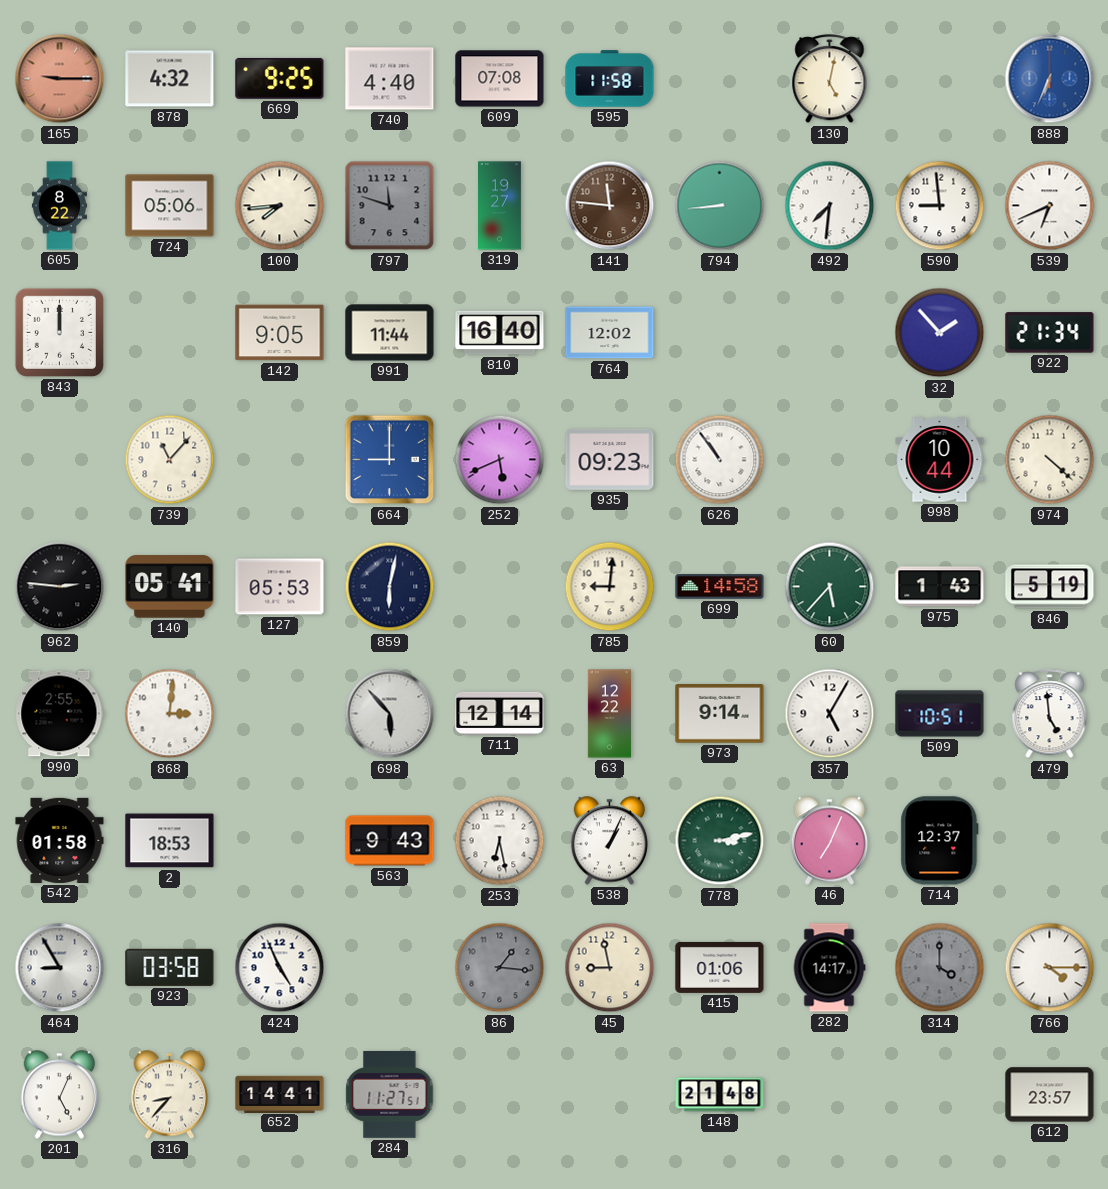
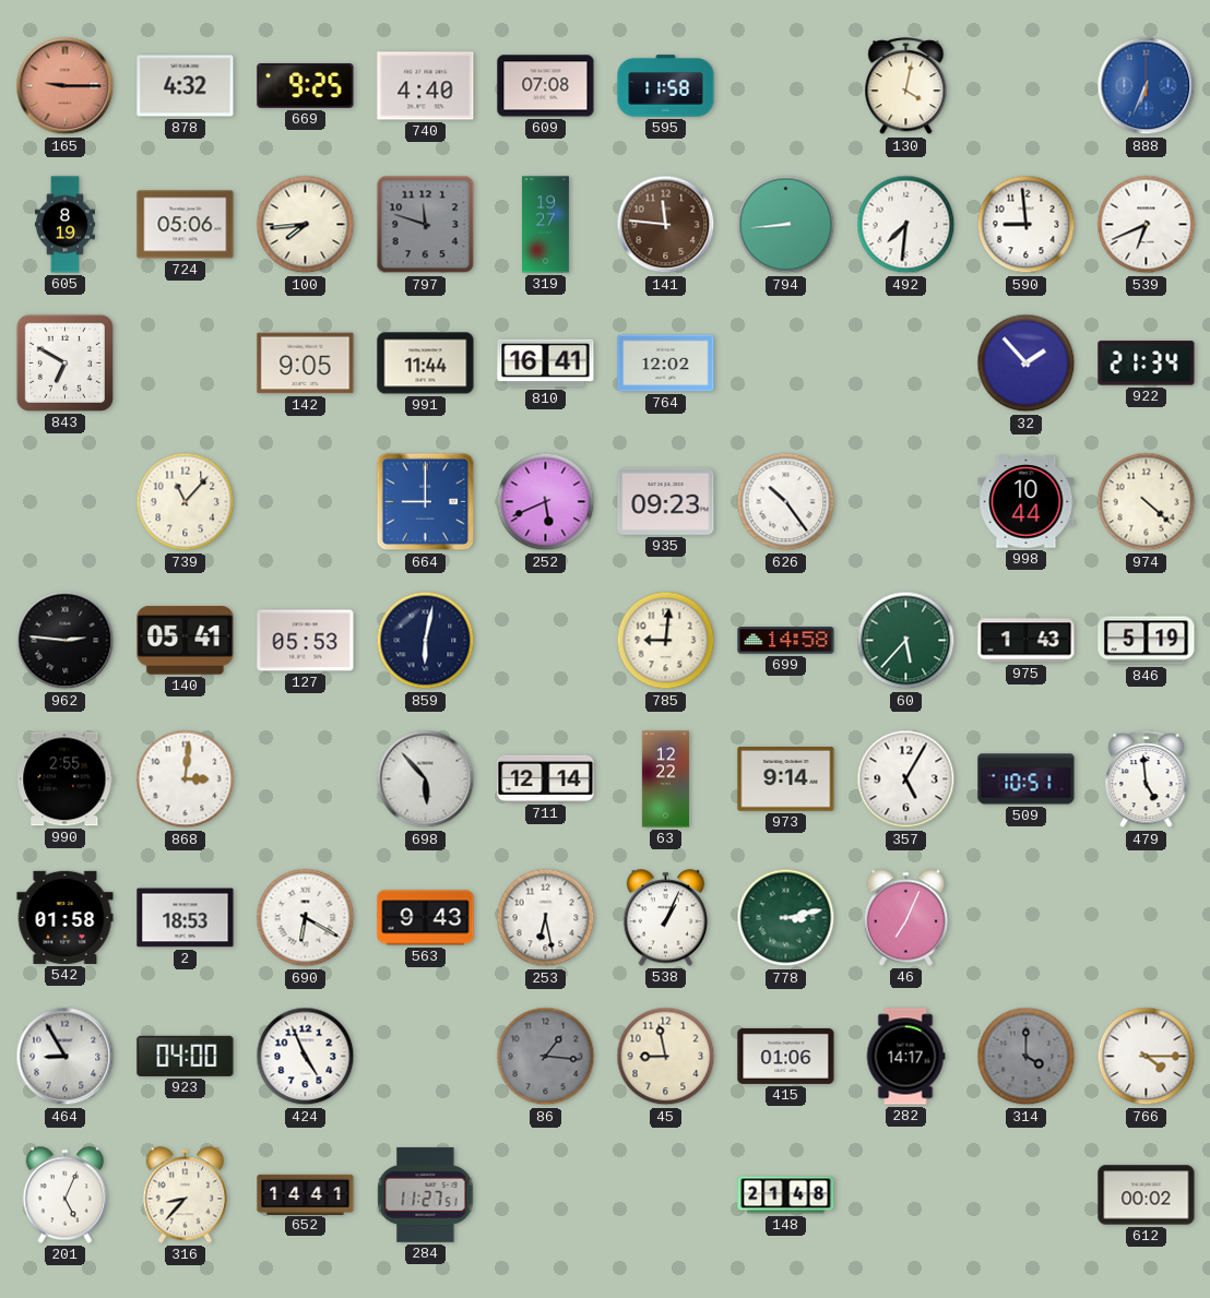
130: 5:02 -> 4:02 (906, 86)
605: 8:22 -> 8:19 (64, 225)
843: 12:00 -> 6:50 (64, 362)
810: 16:40 -> 16:41 (546, 364)
626: 10:54 -> 10:24 (786, 502)
690: none -> 6:20 (306, 918)
714: 12:37 -> none (940, 841)
923: 03:58 -> 04:00 (186, 1056)
612: 23:57 -> 00:02 (1147, 1195)
